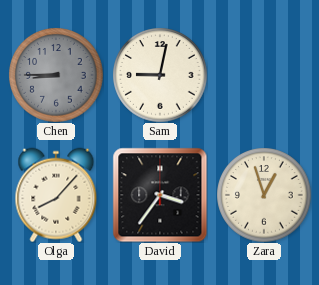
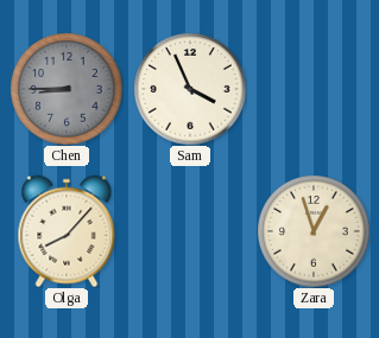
Sam: 9:02 -> 3:56 (190, 89)
David: 3:36 -> none (160, 195)
